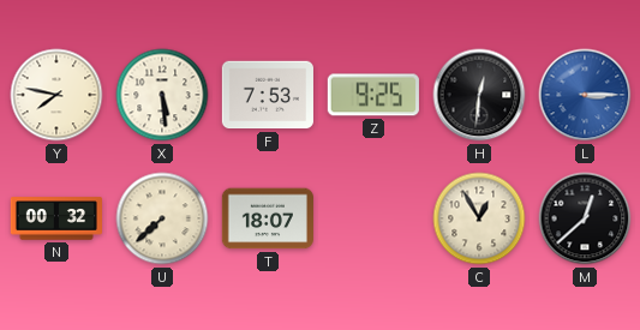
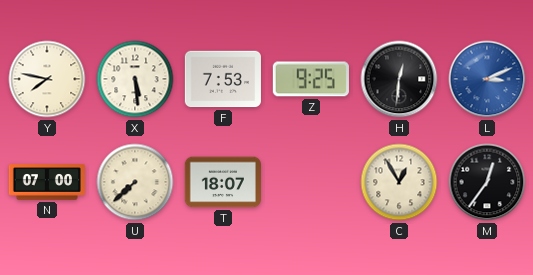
L: 3:15 -> 3:11 (487, 79)
N: 00:32 -> 07:00 (46, 182)
M: 12:38 -> 12:36 (487, 182)
